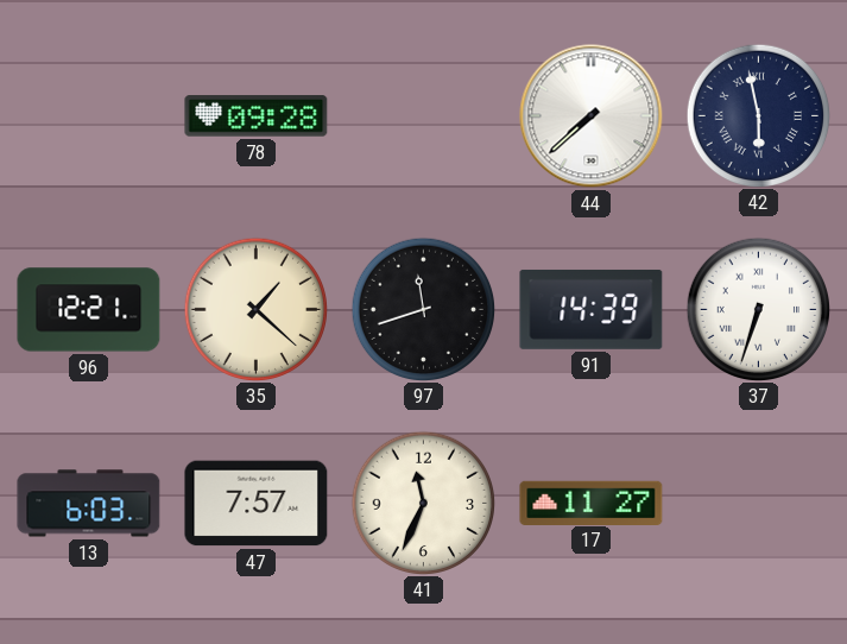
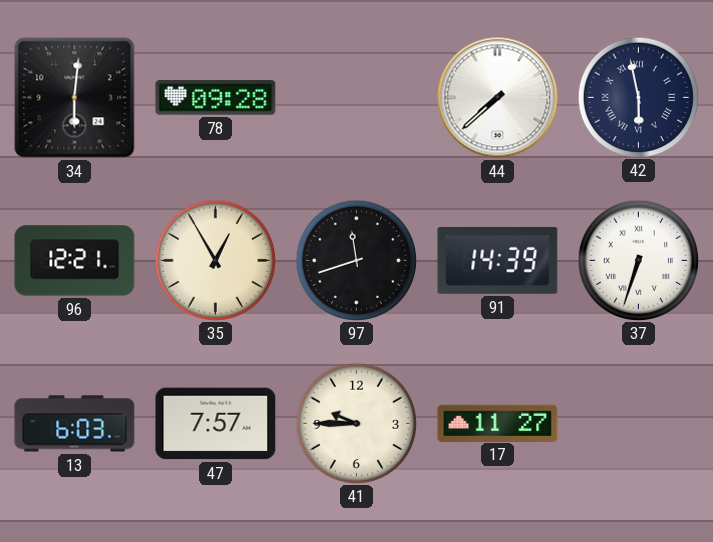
34: none -> 6:01 (75, 98)
35: 1:22 -> 12:55 (215, 260)
41: 11:34 -> 9:45 (356, 423)
